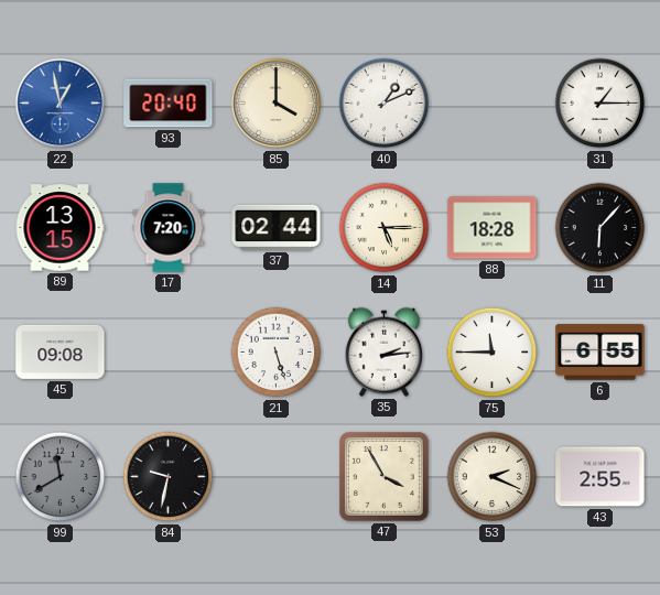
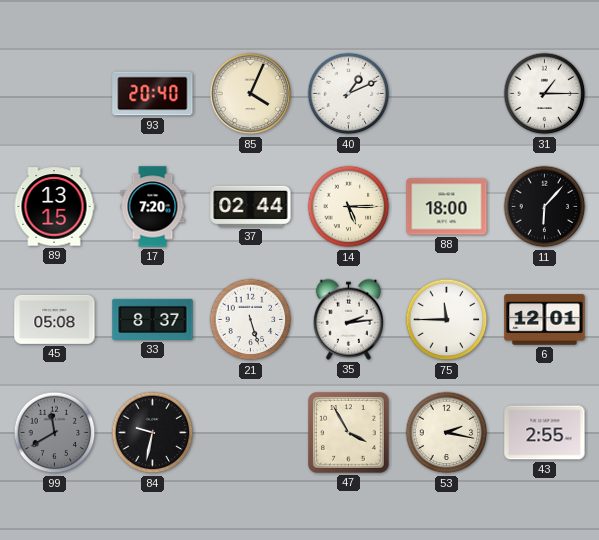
22: 12:58 -> none (61, 104)
85: 4:00 -> 4:04 (251, 94)
88: 18:28 -> 18:00 (447, 207)
45: 09:08 -> 05:08 (55, 319)
33: none -> 8:37 (153, 319)
6: 6:55 -> 12:01 (545, 320)
53: 2:19 -> 2:17 (447, 433)
